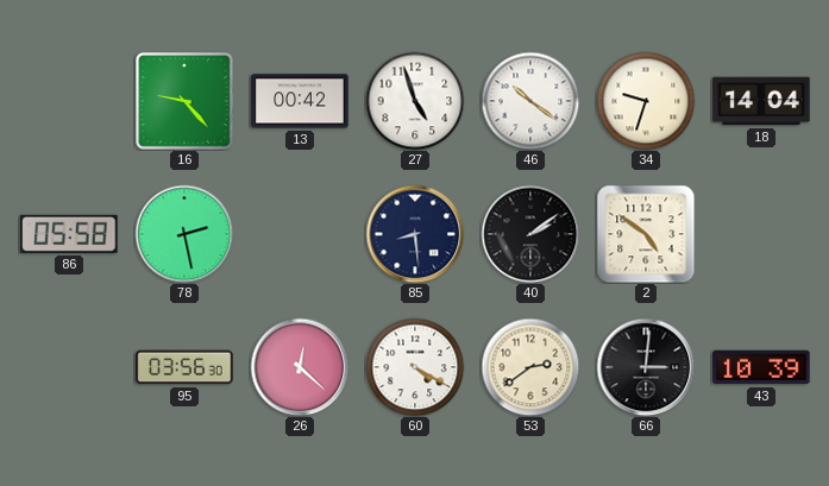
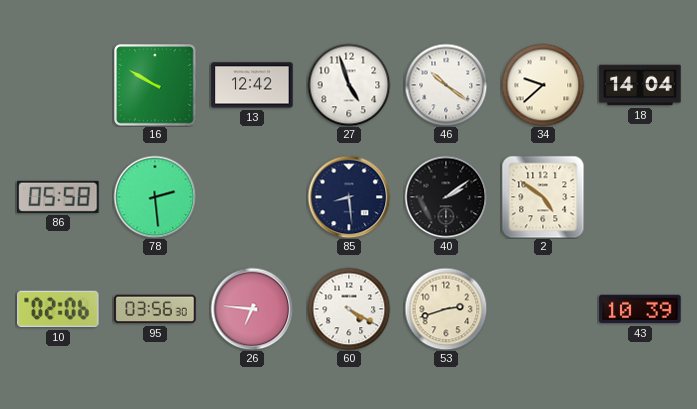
16: 9:23 -> 9:50 (156, 86)
13: 00:42 -> 12:42 (252, 85)
34: 9:33 -> 9:38 (543, 85)
78: 2:28 -> 2:29 (155, 197)
10: none -> 02:06 (58, 309)
26: 12:22 -> 6:46 (252, 309)
53: 2:39 -> 2:42 (446, 309)
66: 3:01 -> none (646, 367)
